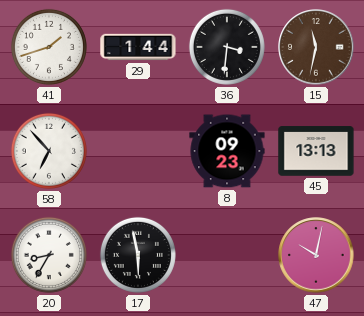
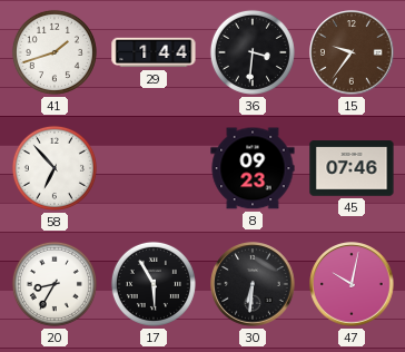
15: 11:32 -> 9:36 (352, 52)
45: 13:13 -> 07:46 (352, 168)
17: 5:58 -> 5:55 (154, 284)
30: none -> 6:31 (253, 284)
